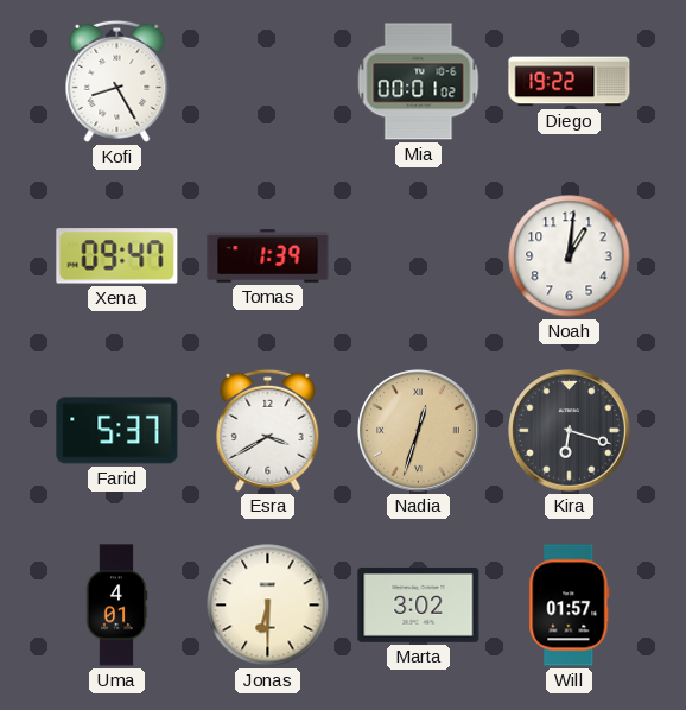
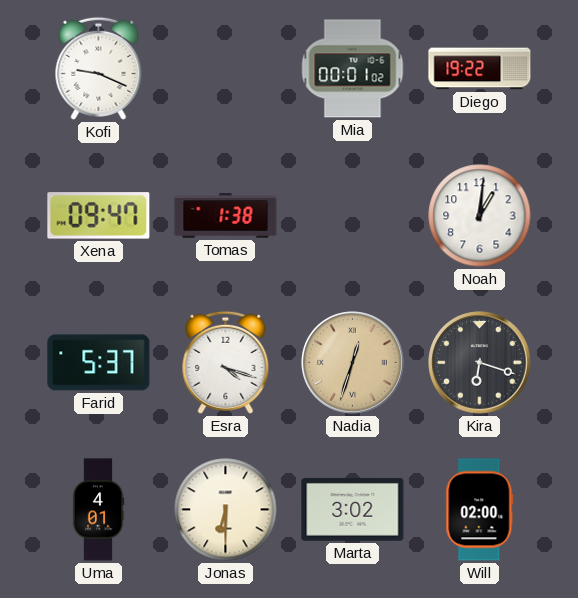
Kofi: 8:25 -> 9:19 (99, 68)
Tomas: 1:39 -> 1:38 (226, 216)
Esra: 3:40 -> 4:18 (226, 362)
Will: 01:57 -> 02:00 (480, 510)
